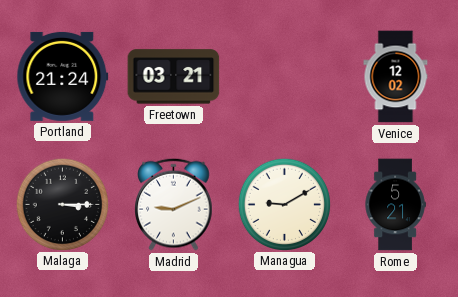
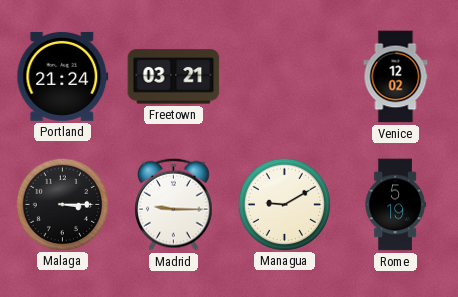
Madrid: 9:11 -> 9:15 (174, 204)
Rome: 5:21 -> 5:19 (395, 205)
